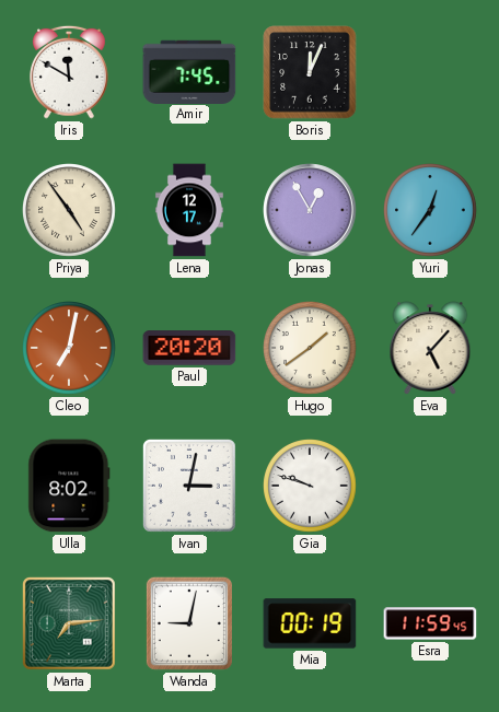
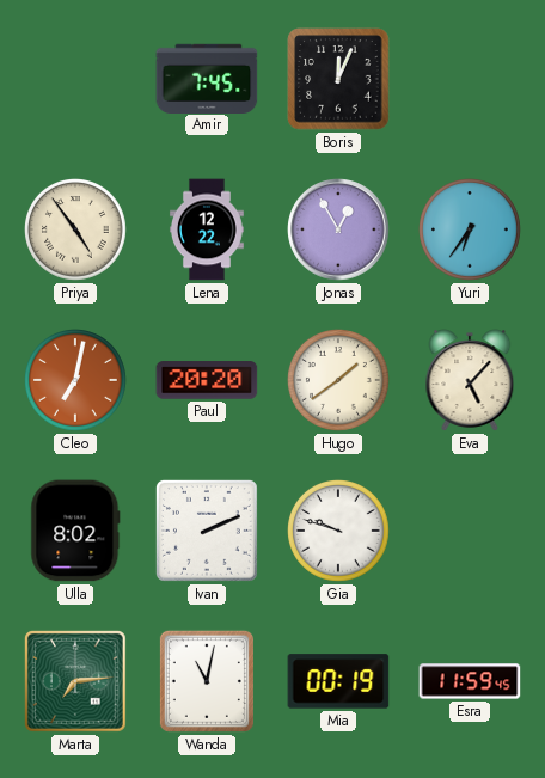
Iris: 11:50 -> none (70, 72)
Lena: 12:17 -> 12:22 (207, 229)
Yuri: 12:36 -> 6:36 (471, 231)
Ivan: 3:02 -> 2:11 (207, 531)
Wanda: 9:02 -> 11:02 (207, 681)
